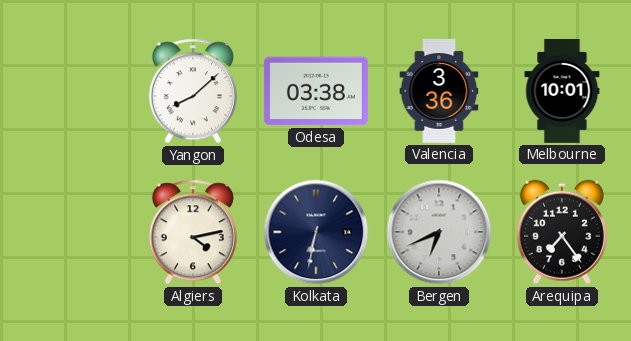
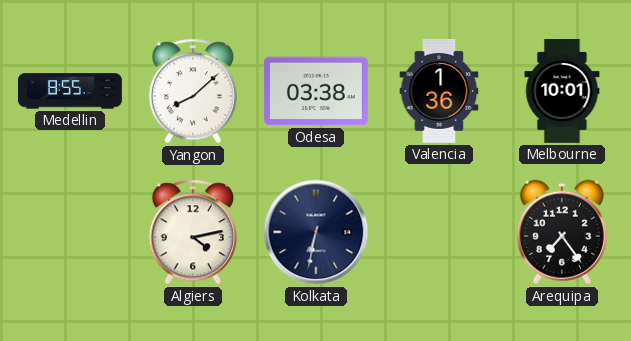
Medellin: none -> 8:55 (70, 91)
Valencia: 3:36 -> 1:36 (439, 91)
Bergen: 6:41 -> none (439, 232)
